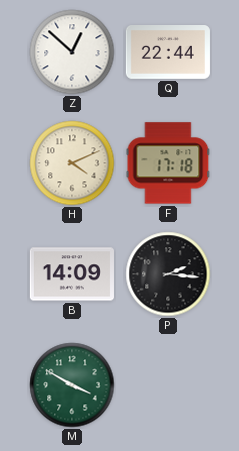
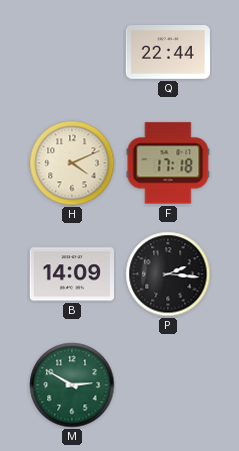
Z: 12:52 -> none (72, 52)
M: 3:50 -> 2:50 (72, 385)
